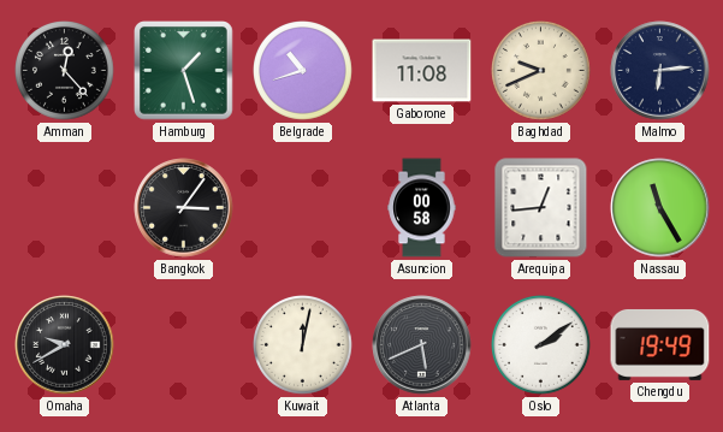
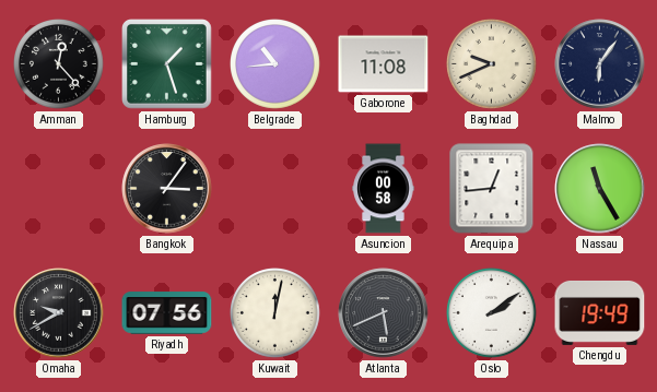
Belgrade: 10:42 -> 10:44 (275, 64)
Malmo: 6:14 -> 6:06 (600, 64)
Riyadh: none -> 07:56 (167, 313)
